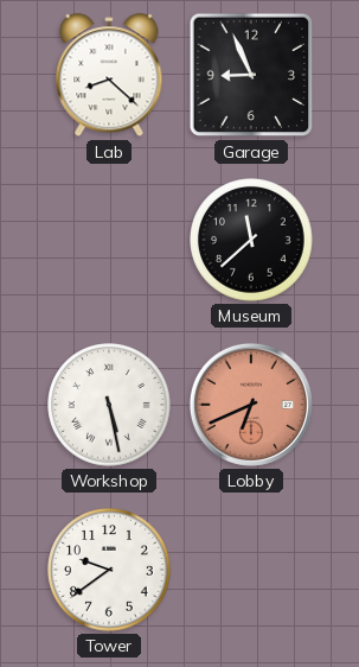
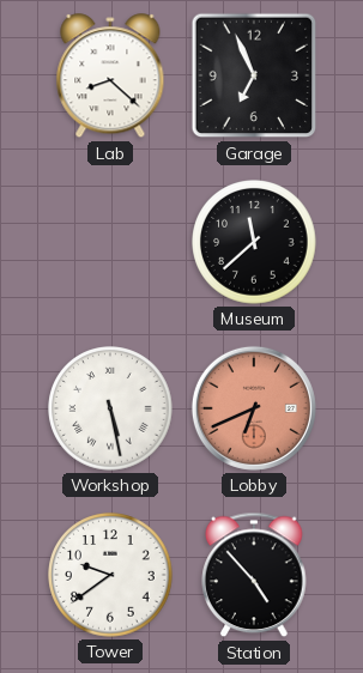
Garage: 8:56 -> 6:56 (254, 75)
Station: none -> 4:53 (254, 575)
